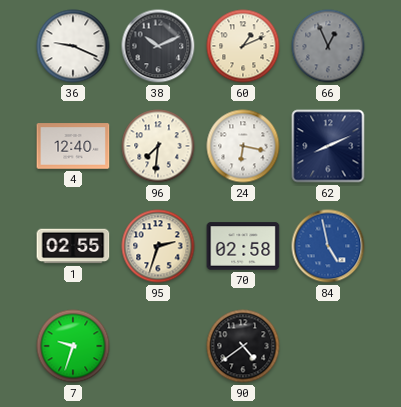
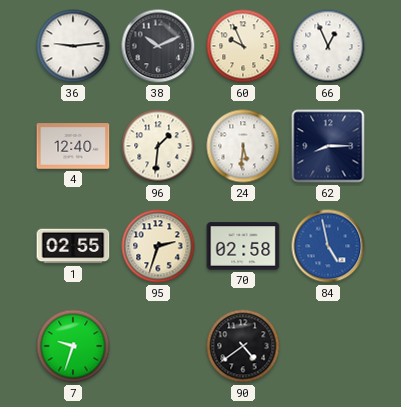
36: 9:19 -> 9:14 (73, 46)
60: 1:11 -> 9:56 (243, 46)
66 dial: grey -> white (328, 46)
96: 7:31 -> 1:31 (158, 146)
24: 6:17 -> 5:31 (243, 146)
62: 8:11 -> 8:15 (328, 146)
